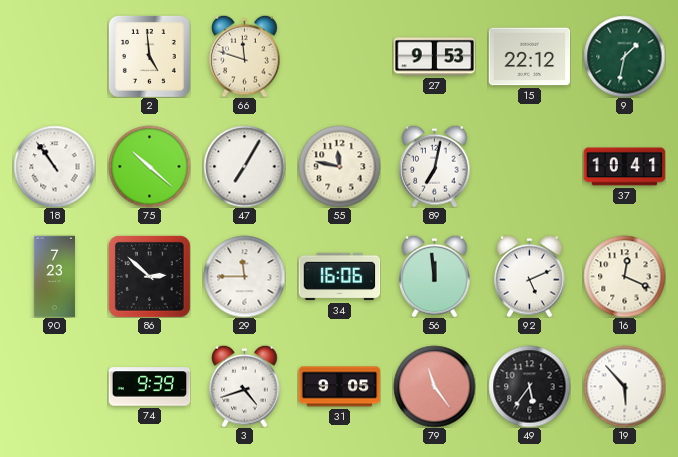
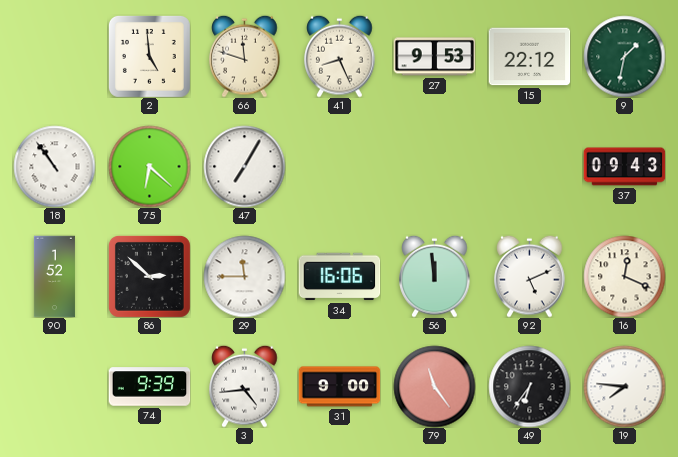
41: none -> 8:26 (340, 56)
75: 10:22 -> 6:22 (149, 166)
55: 11:47 -> none (339, 166)
89: 7:02 -> none (435, 166)
37: 10:41 -> 09:43 (624, 167)
90: 7:23 -> 1:52 (54, 276)
3: 4:42 -> 4:44 (245, 386)
31: 9:05 -> 9:00 (339, 387)
49: 5:36 -> 6:36 (529, 386)
19: 5:53 -> 7:46 (624, 386)
